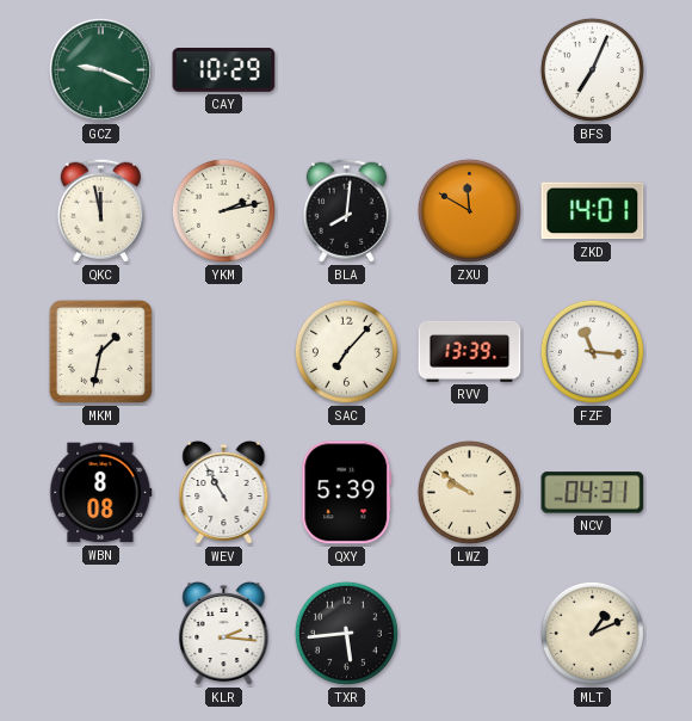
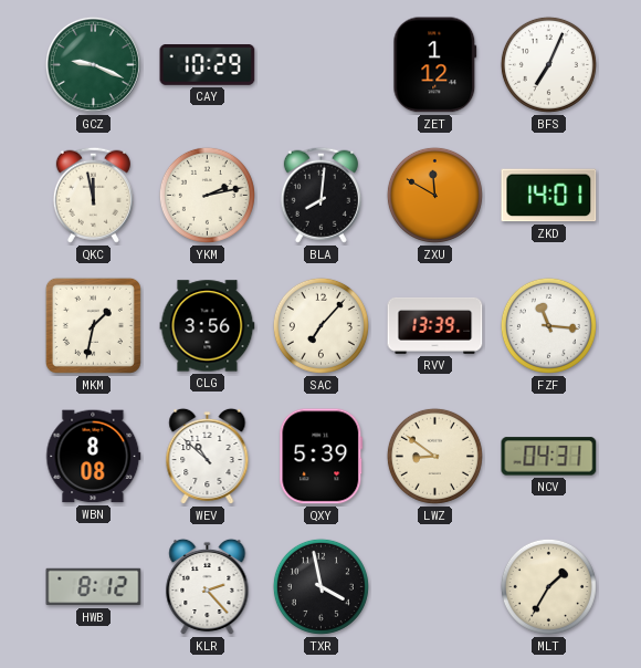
ZET: none -> 1:12 (435, 65)
CLG: none -> 3:56 (208, 326)
WEV: 10:55 -> 10:52 (208, 457)
LWZ: 9:51 -> 8:51 (434, 456)
HWB: none -> 8:12 (94, 587)
KLR: 2:16 -> 2:23 (208, 587)
TXR: 5:44 -> 3:58 (320, 586)
MLT: 1:11 -> 1:35 (548, 586)
